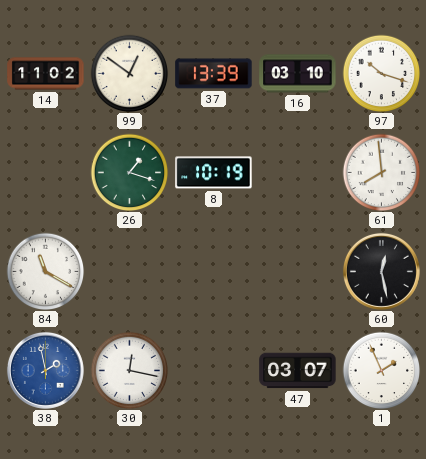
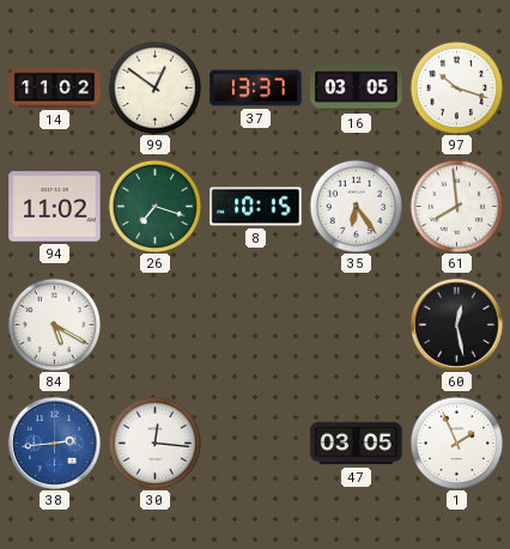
37: 13:39 -> 13:37 (256, 89)
16: 03:10 -> 03:05 (357, 89)
94: none -> 11:02 (55, 207)
26: 1:18 -> 7:18 (154, 206)
8: 10:19 -> 10:15 (256, 207)
35: none -> 6:24 (356, 206)
84: 11:20 -> 5:20 (54, 324)
38: 1:58 -> 2:44 (54, 443)
30: 12:17 -> 12:16 (154, 443)
47: 03:07 -> 03:05 (357, 444)
